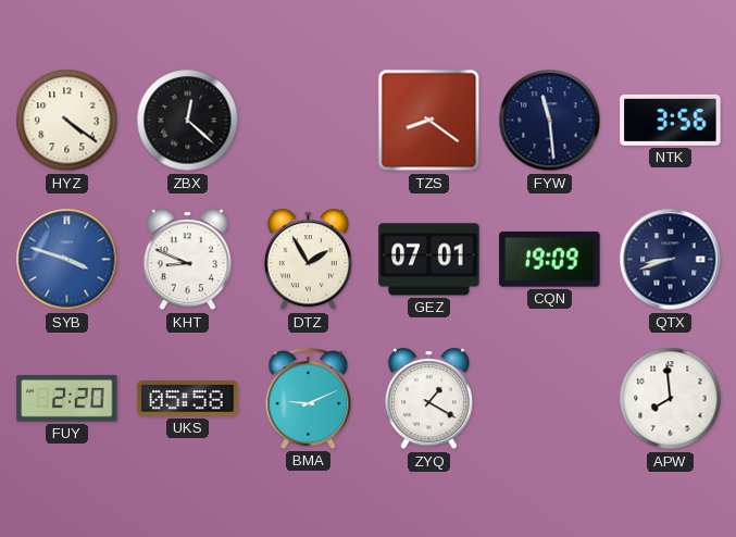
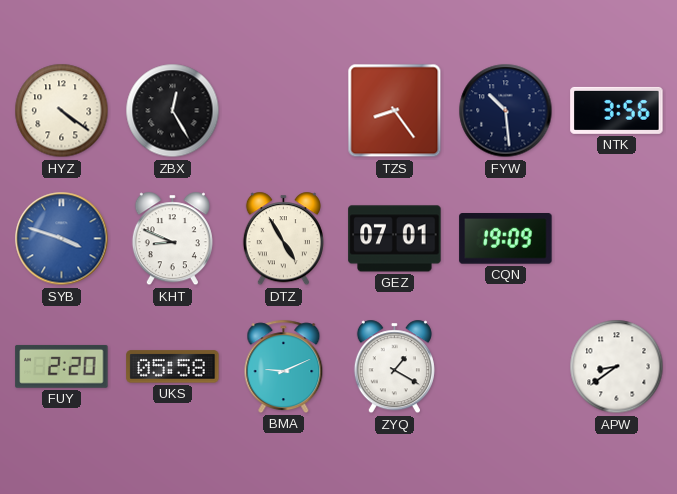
ZBX: 12:22 -> 12:25 (173, 111)
TZS: 8:21 -> 8:24 (395, 111)
FYW: 11:29 -> 10:29 (506, 111)
DTZ: 1:55 -> 4:55 (283, 239)
QTX: 8:42 -> none (671, 260)
APW: 7:59 -> 8:39 (617, 367)
